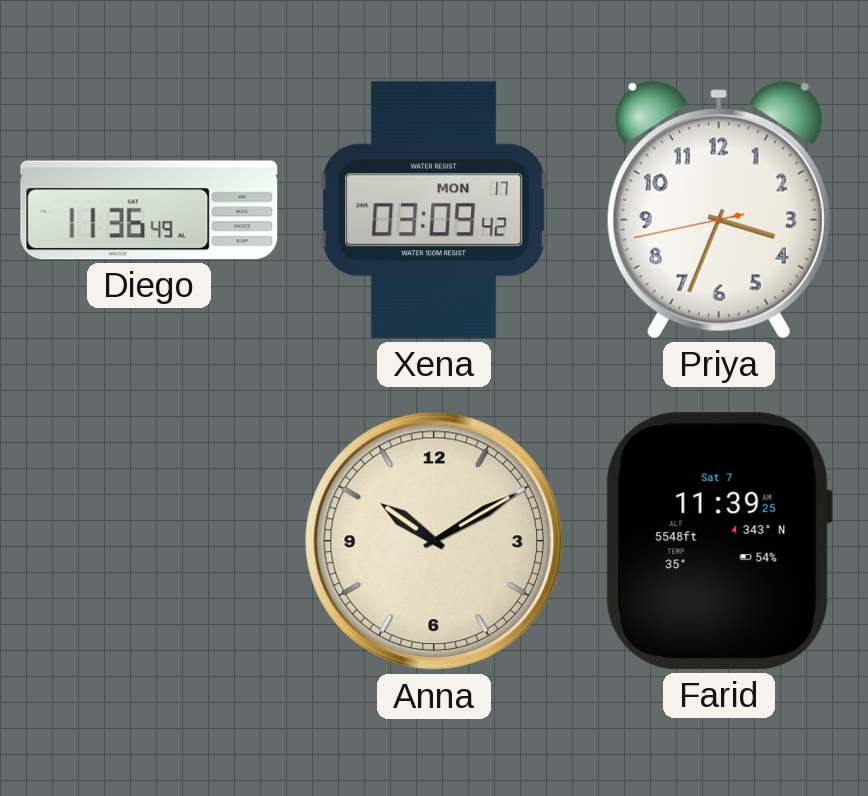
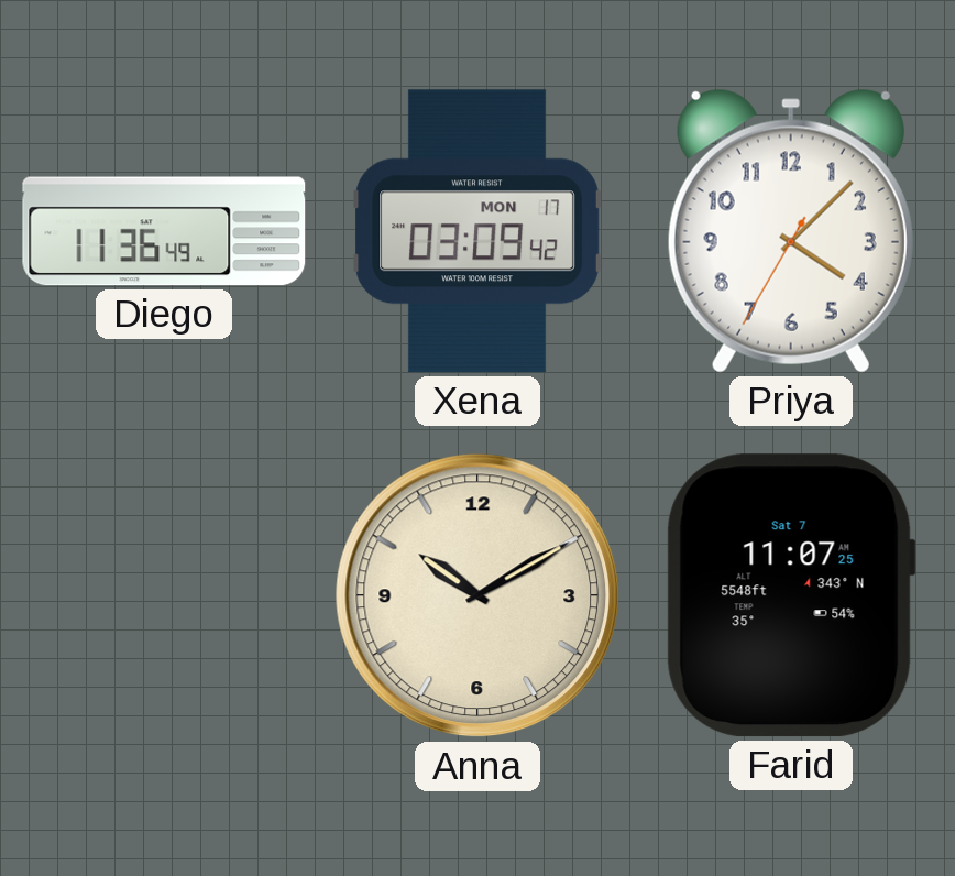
Priya: 3:33 -> 4:07 (791, 231)
Farid: 11:39 -> 11:07 (791, 595)
